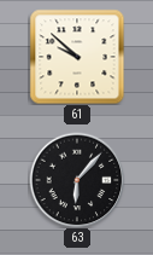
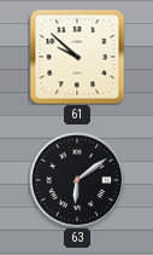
63: 6:07 -> 6:09 (77, 180)
